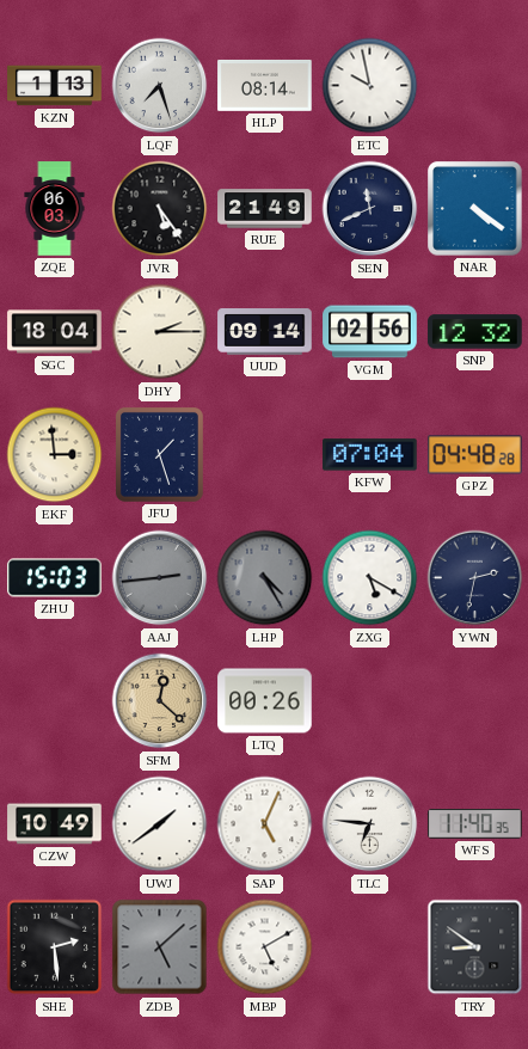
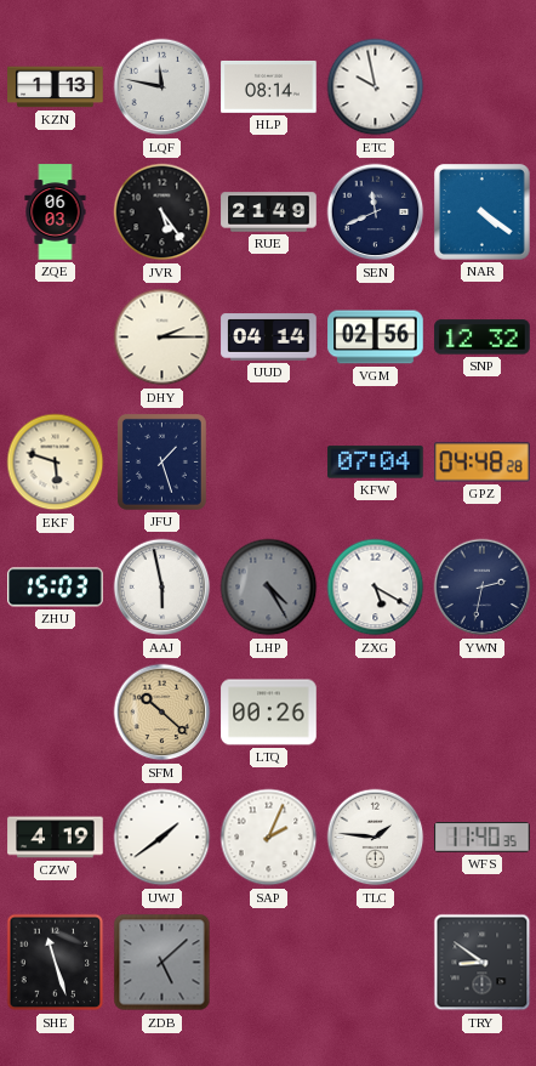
LQF: 7:27 -> 11:47 (162, 87)
SGC: 18:04 -> none (55, 332)
UUD: 09:14 -> 04:14 (269, 338)
EKF: 2:59 -> 5:48 (56, 463)
AAJ: 2:44 -> 5:58 (162, 588)
AAJ dial: grey -> white (162, 588)
SFM: 12:22 -> 10:22 (162, 713)
CZW: 10:49 -> 4:19 (56, 838)
SAP: 5:04 -> 2:04 (269, 838)
TLC: 6:46 -> 1:46 (376, 838)
SHE: 2:29 -> 11:27 (56, 963)
MBP: 5:10 -> none (265, 947)
